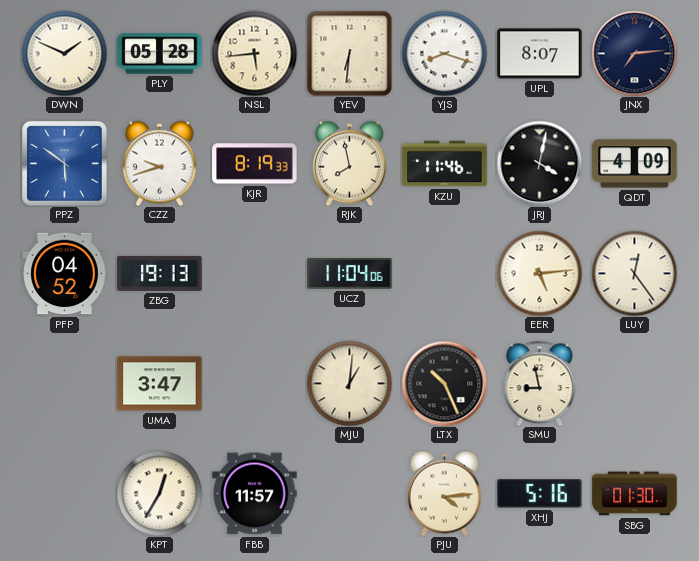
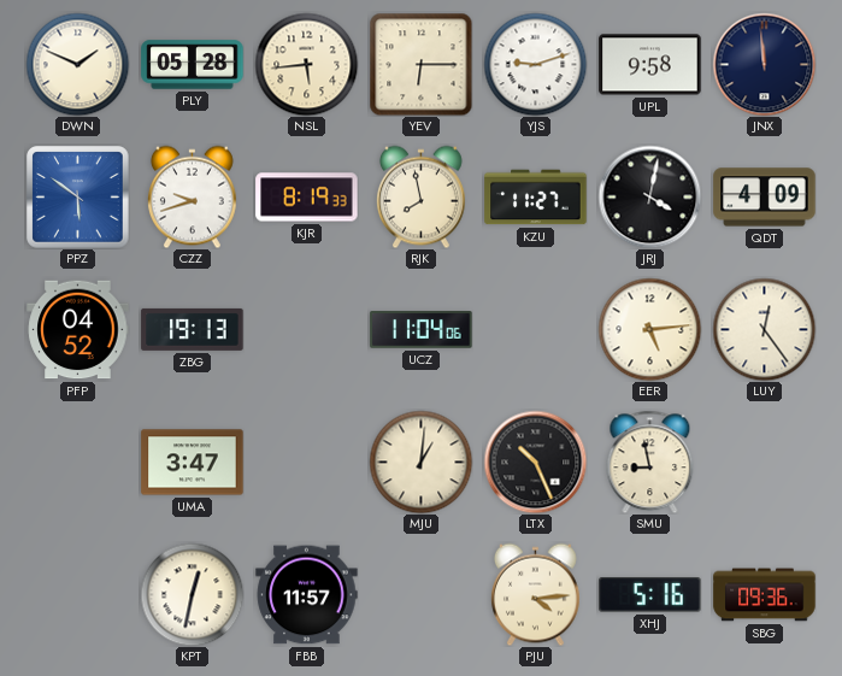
YEV: 6:31 -> 6:15 (420, 64)
YJS: 8:18 -> 9:12 (535, 64)
UPL: 8:07 -> 9:58 (650, 65)
JNX: 7:14 -> 11:59 (764, 64)
KZU: 11:46 -> 11:27 (536, 198)
KPT: 12:35 -> 12:32 (192, 594)
SBG: 01:30 -> 09:36 (765, 595)
